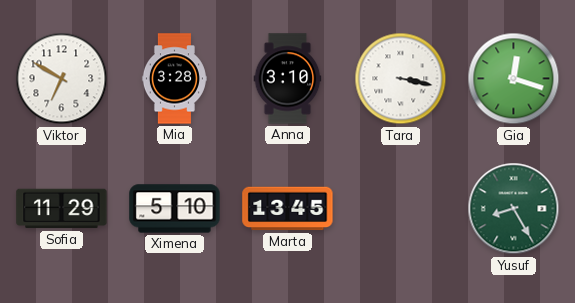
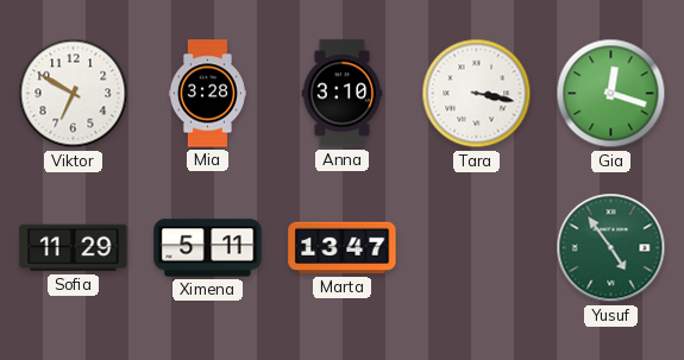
Ximena: 5:10 -> 5:11 (208, 248)
Marta: 13:45 -> 13:47 (343, 248)
Yusuf: 8:25 -> 4:54 (611, 248)
